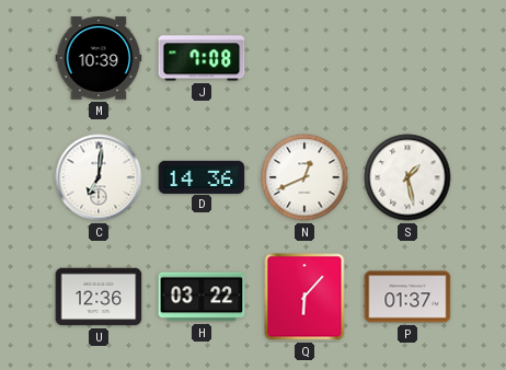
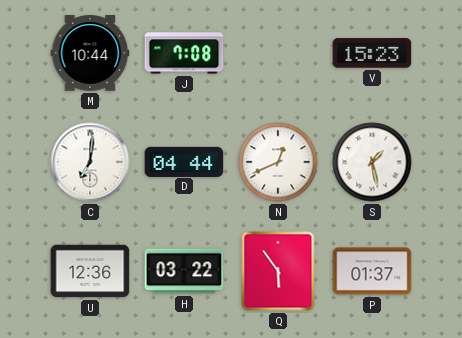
M: 10:39 -> 10:44 (90, 53)
V: none -> 15:23 (372, 53)
D: 14:36 -> 04:44 (184, 161)
Q: 6:07 -> 5:54 (278, 271)
